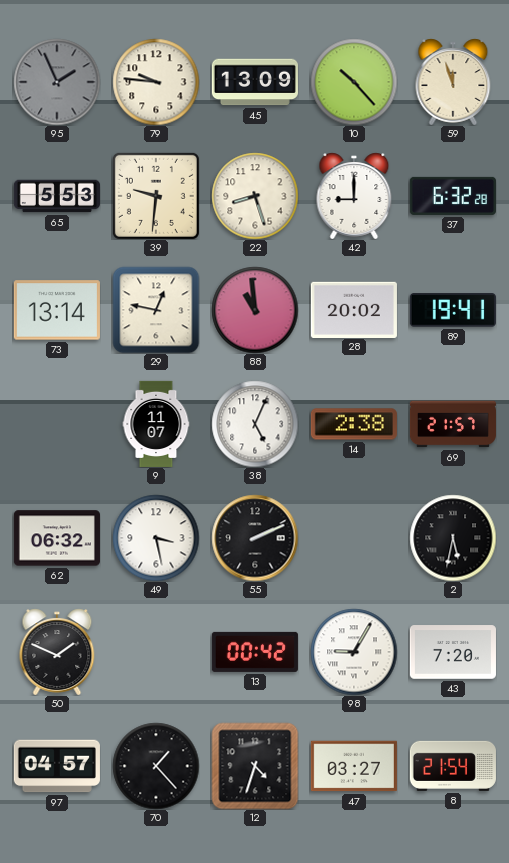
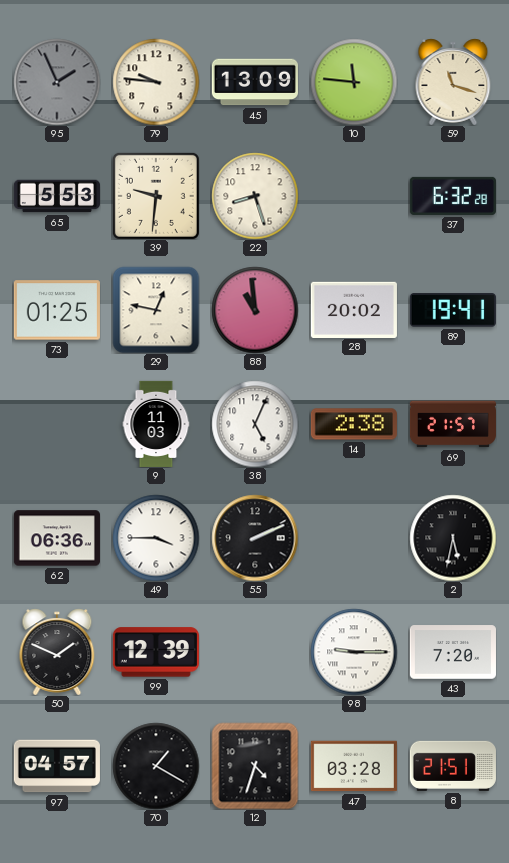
10: 10:23 -> 11:46 (354, 82)
59: 11:57 -> 11:18 (453, 82)
42: 9:00 -> none (354, 196)
73: 13:14 -> 01:25 (57, 310)
9: 11:07 -> 11:03 (156, 424)
62: 06:32 -> 06:36 (57, 538)
49: 3:28 -> 3:45 (156, 538)
99: none -> 12:39 (156, 652)
13: 00:42 -> none (255, 652)
98: 9:05 -> 9:15 (354, 652)
70: 1:23 -> 1:20 (156, 766)
47: 03:27 -> 03:28 (354, 766)
8: 21:54 -> 21:51 (453, 766)
